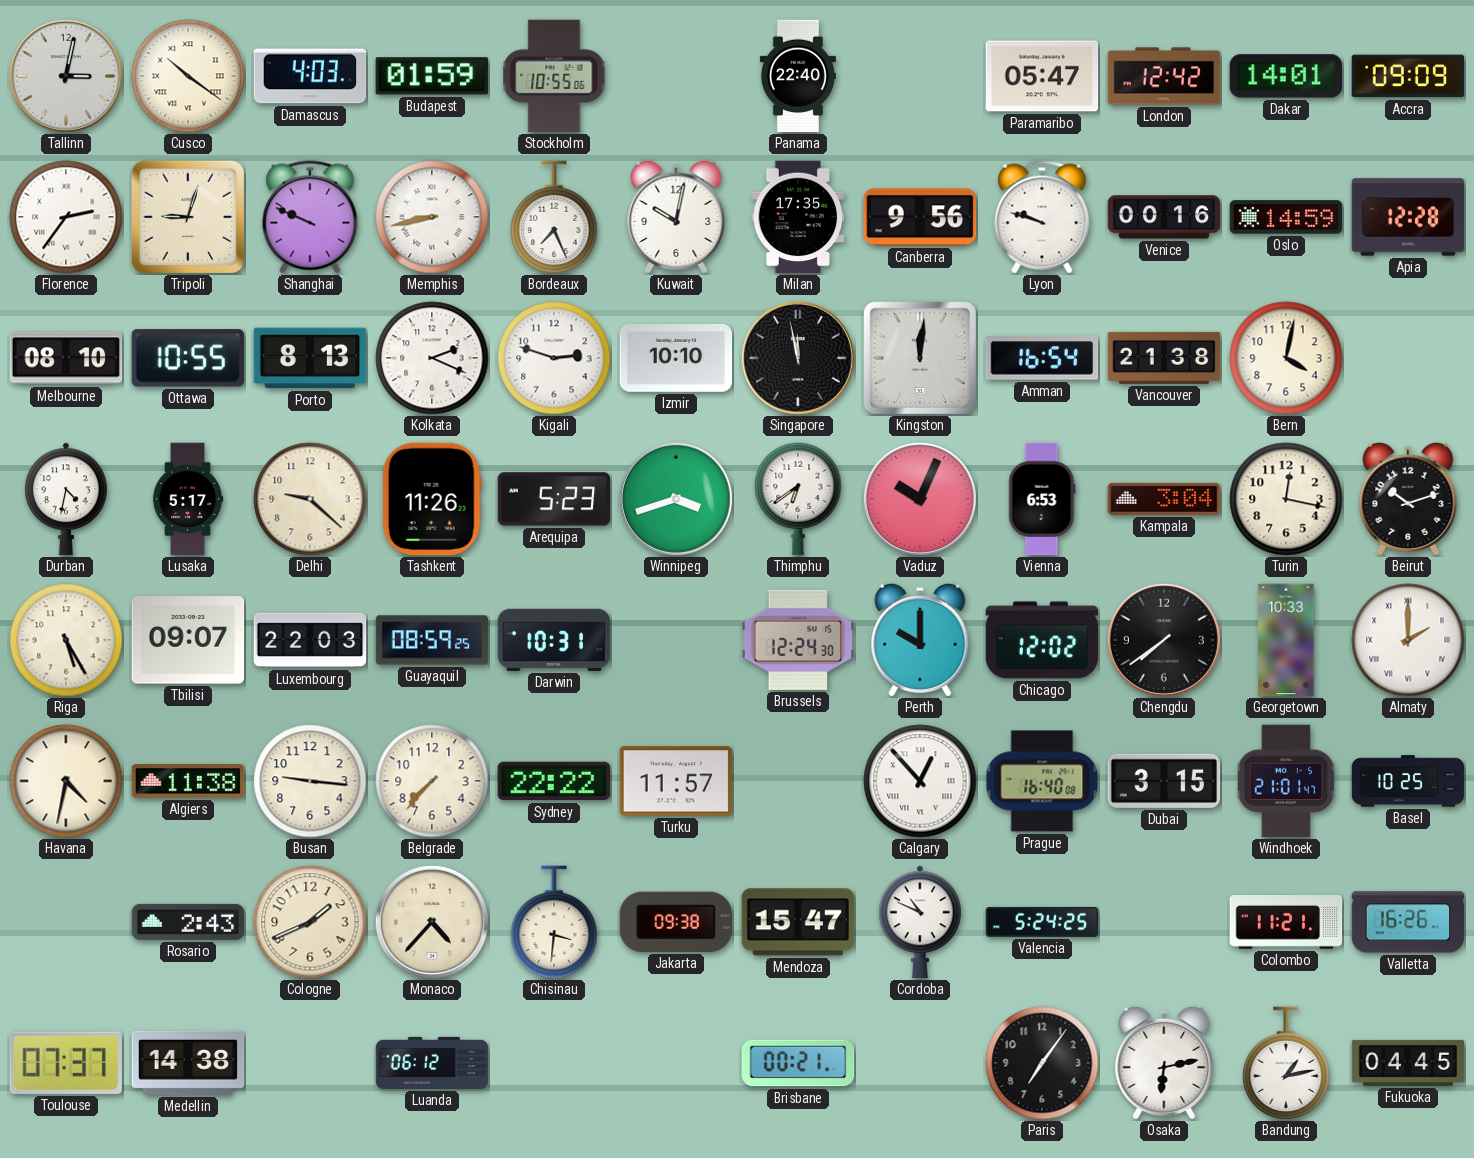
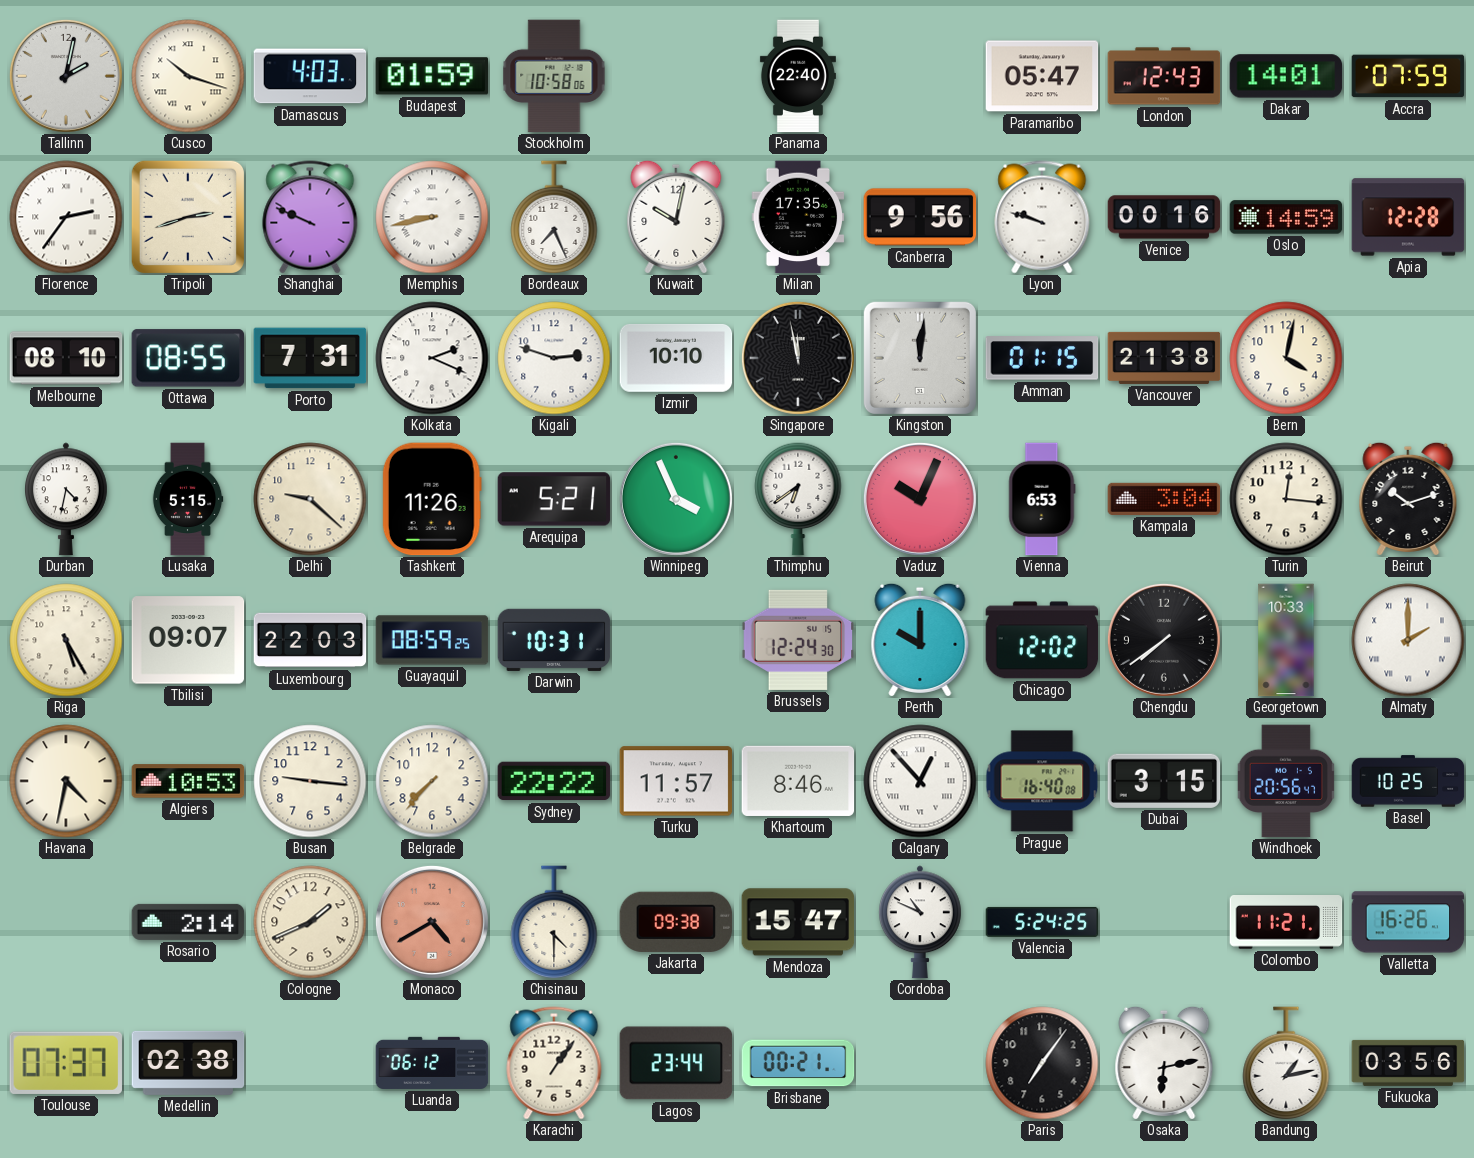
Tallinn: 3:02 -> 2:02 (66, 76)
Cusco: 10:21 -> 10:18 (188, 76)
Stockholm: 10:55 -> 10:58 (554, 76)
London: 12:42 -> 12:43 (1164, 76)
Accra: 09:09 -> 07:59 (1408, 76)
Tripoli: 9:03 -> 2:42 (188, 217)
Ottawa: 10:55 -> 08:55 (188, 358)
Porto: 8:13 -> 7:31 (310, 358)
Amman: 16:54 -> 01:15 (1042, 358)
Lusaka: 5:17 -> 5:15 (188, 499)
Arequipa: 5:23 -> 5:21 (554, 499)
Winnipeg: 3:42 -> 3:56 (676, 499)
Turin: 12:17 -> 12:16 (1286, 499)
Algiers: 11:38 -> 10:53 (188, 781)
Khartoum: none -> 8:46 (798, 781)
Windhoek: 21:01 -> 20:56 (1286, 781)
Rosario: 2:43 -> 2:14 (188, 922)
Monaco: 4:37 -> 4:40 (432, 922)
Monaco dial: cream -> salmon (432, 922)
Chisinau: 3:31 -> 4:30 (554, 922)
Medellin: 14:38 -> 02:38 (188, 1063)
Karachi: none -> 1:06 (554, 1063)
Lagos: none -> 23:44 (676, 1063)
Fukuoka: 04:45 -> 03:56 (1408, 1063)
